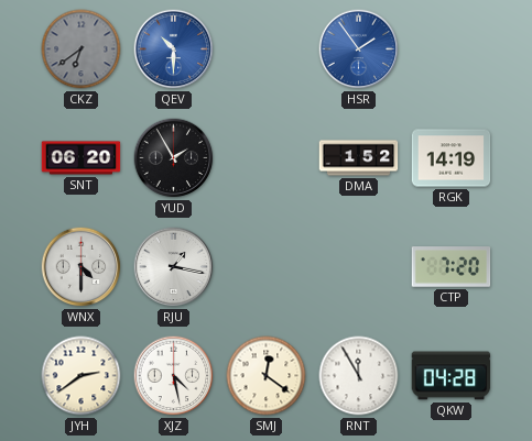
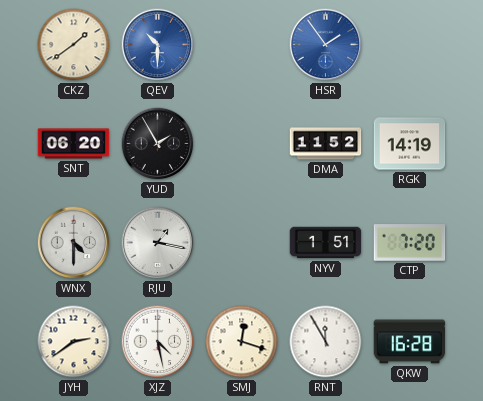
CKZ: 6:39 -> 1:39 (74, 45)
CKZ dial: grey -> cream (74, 45)
DMA: 1:52 -> 11:52 (326, 144)
NYV: none -> 1:51 (326, 243)
SMJ: 12:21 -> 12:18 (242, 342)
QKW: 04:28 -> 16:28 (410, 342)
